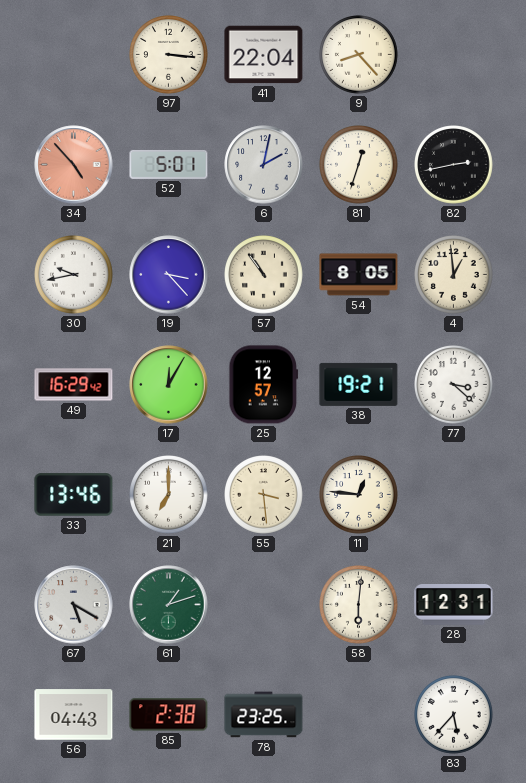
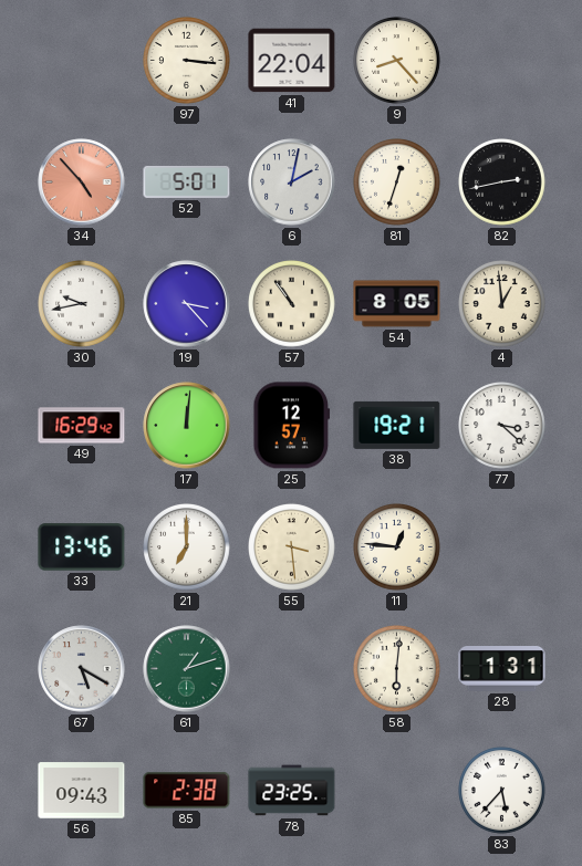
17: 12:05 -> 12:01 (187, 426)
28: 12:31 -> 1:31 (502, 669)
56: 04:43 -> 09:43 (82, 791)
